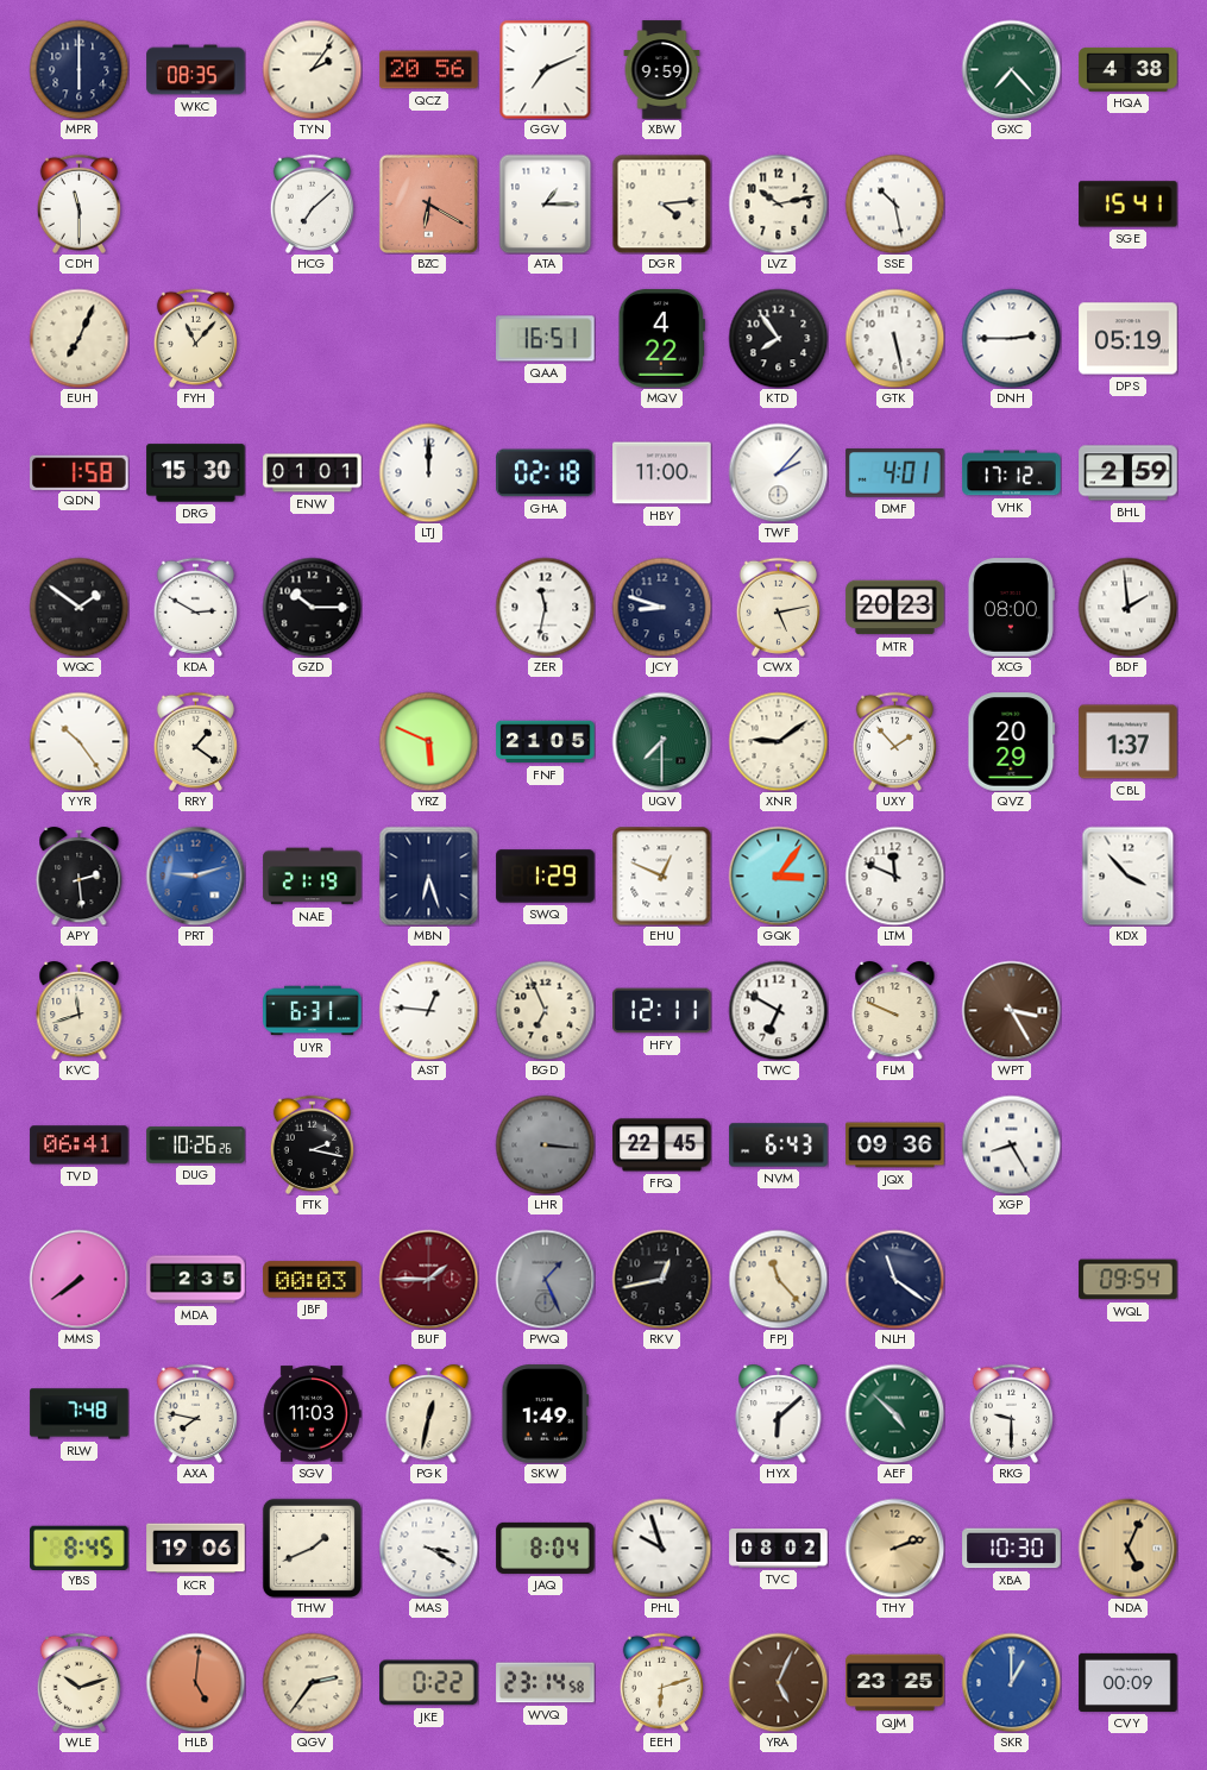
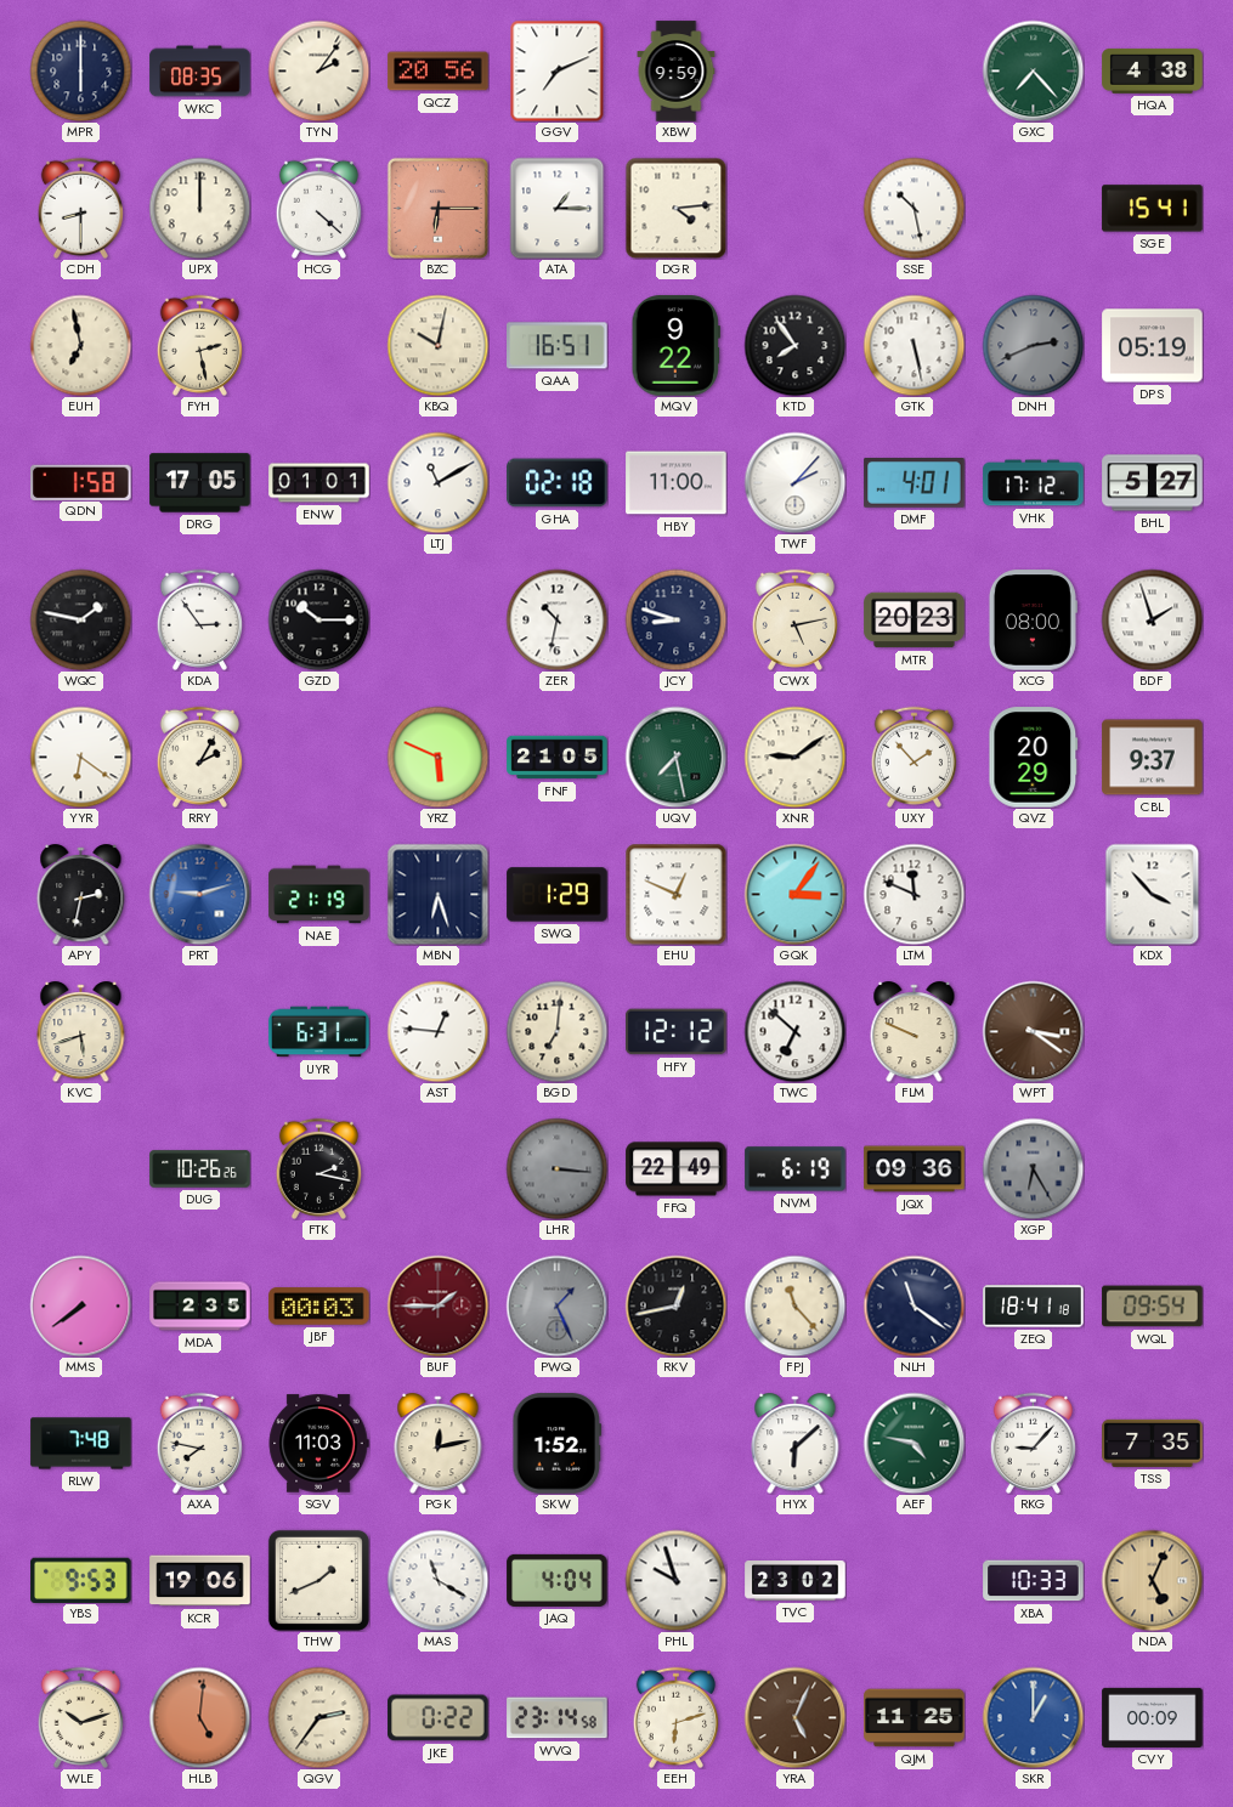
CDH: 11:30 -> 8:30 (80, 208)
UPX: none -> 12:00 (199, 208)
HCG: 7:08 -> 4:22 (318, 208)
BZC: 6:20 -> 6:15 (437, 208)
LVZ: 10:13 -> none (778, 203)
EUH: 7:04 -> 6:58 (80, 345)
FYH: 11:07 -> 2:28 (199, 345)
KBQ: none -> 10:02 (437, 345)
MQV: 4:22 -> 9:22 (675, 346)
DNH: 2:45 -> 2:41 (1033, 345)
DNH dial: white -> grey (1033, 345)
DRG: 15:30 -> 17:05 (200, 483)
LTJ: 12:00 -> 11:10 (437, 482)
BHL: 2:59 -> 5:27 (1153, 483)
WQC: 1:51 -> 1:47 (80, 619)
KDA: 2:50 -> 2:54 (199, 619)
ZER: 11:32 -> 10:32 (556, 619)
BDF: 1:59 -> 1:57 (1152, 619)
YYR: 10:24 -> 6:21 (80, 757)
RRY: 1:21 -> 2:05 (199, 757)
UQV: 7:30 -> 7:28 (675, 757)
CBL: 1:37 -> 9:37 (1153, 758)
APY: 2:29 -> 2:32 (81, 895)
KVC: 11:42 -> 5:42 (81, 1032)
BGD: 6:56 -> 7:01 (556, 1031)
HFY: 12:11 -> 12:12 (677, 1032)
TWC: 6:50 -> 6:52 (794, 1031)
WPT: 3:25 -> 3:21 (1033, 1031)
TVD: 06:41 -> none (80, 1146)
FFQ: 22:45 -> 22:49 (677, 1169)
NVM: 6:43 -> 6:19 (796, 1169)
XGP: 8:25 -> 6:25 (1033, 1168)
XGP dial: white -> grey (1033, 1168)
ZEQ: none -> 18:41 (1034, 1307)
PGK: 12:32 -> 12:13 (439, 1444)
SKW: 1:49 -> 1:52 (558, 1444)
AEF: 4:52 -> 4:47 (914, 1443)
RKG: 9:30 -> 9:07 (1033, 1443)
TSS: none -> 7:35 (1153, 1443)
YBS: 8:45 -> 9:53 (81, 1580)
MAS: 3:20 -> 11:20 (437, 1580)
JAQ: 8:04 -> 4:04 (558, 1580)
TVC: 08:02 -> 23:02 (796, 1581)
THY: 2:12 -> none (894, 1548)
XBA: 10:30 -> 10:33 (1034, 1581)
QJM: 23:25 -> 11:25 (915, 1718)
